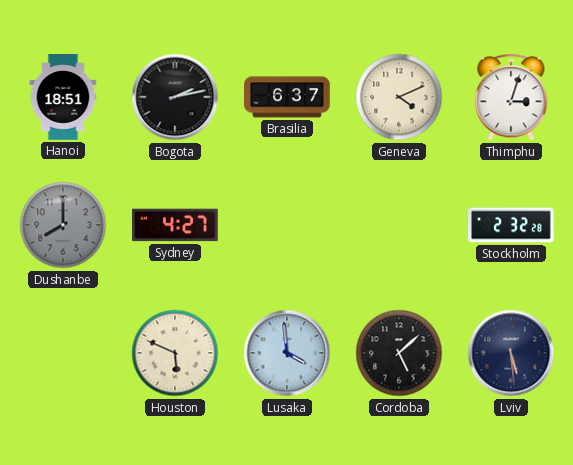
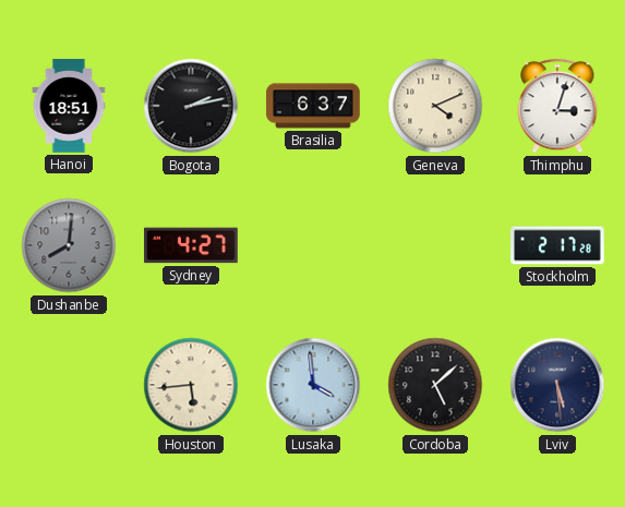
Dushanbe: 8:00 -> 8:01 (69, 245)
Stockholm: 2:32 -> 2:17 (557, 245)
Houston: 5:49 -> 5:44 (191, 385)
